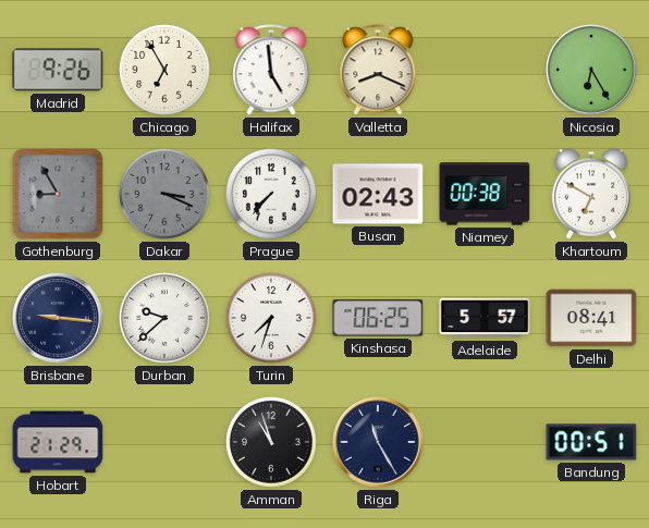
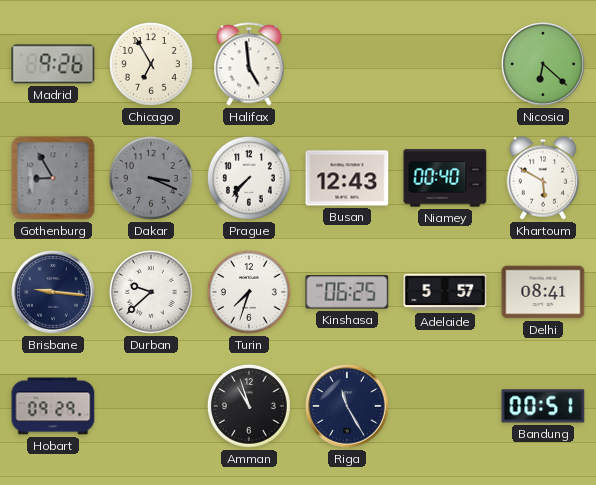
Valletta: 8:19 -> none (378, 70)
Nicosia: 6:25 -> 6:22 (543, 64)
Busan: 02:43 -> 12:43 (347, 178)
Niamey: 00:38 -> 00:40 (445, 178)
Khartoum: 6:50 -> 5:50 (542, 178)
Hobart: 21:29 -> 09:29 (53, 406)
